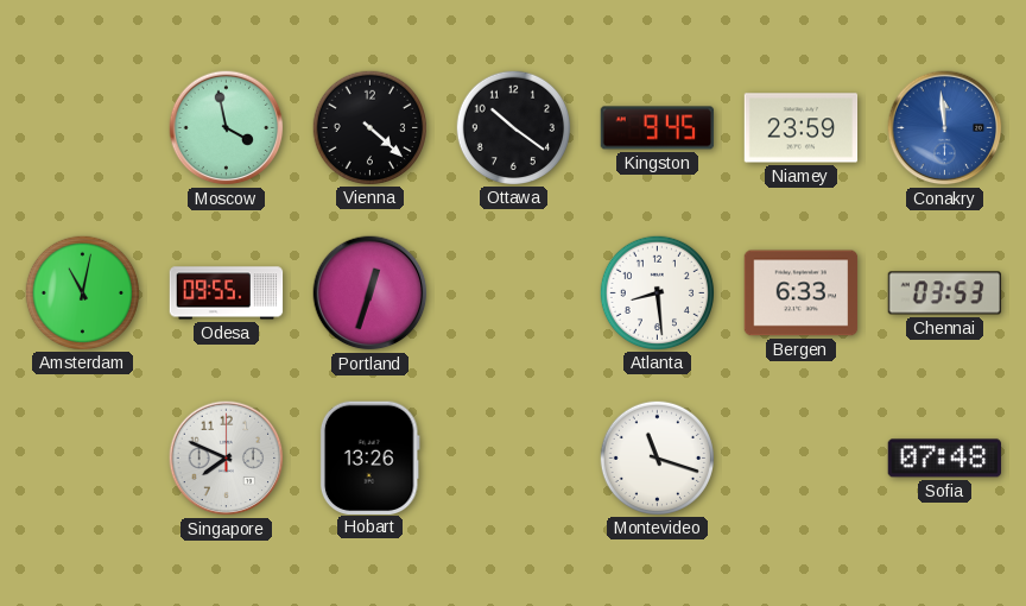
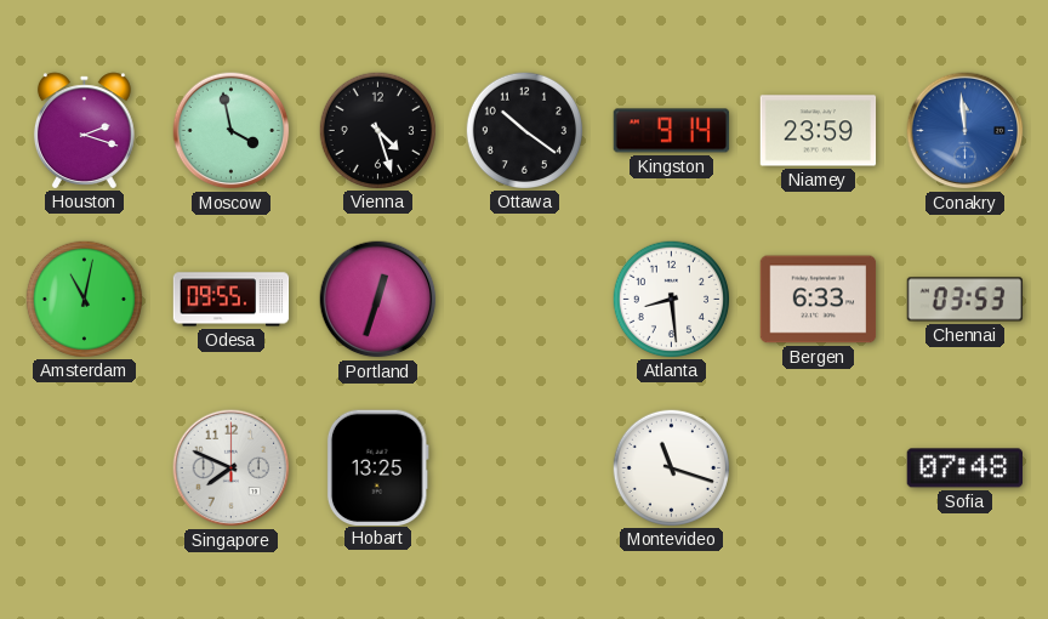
Houston: none -> 2:18 (84, 130)
Vienna: 4:22 -> 4:27 (377, 130)
Kingston: 9:45 -> 9:14 (672, 131)
Hobart: 13:26 -> 13:25 (377, 467)
